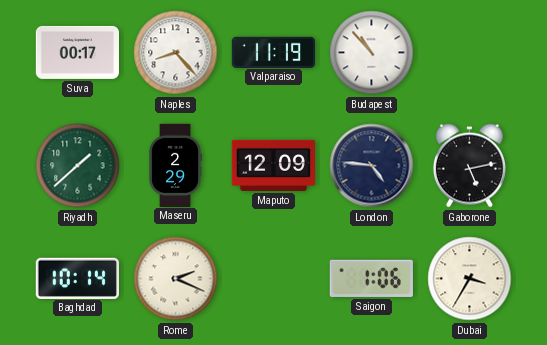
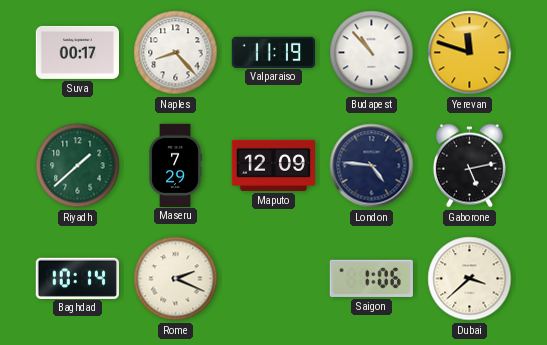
Yerevan: none -> 11:48 (470, 53)
Maseru: 2:29 -> 7:29 (175, 165)
Dubai: 3:35 -> 3:38 (470, 279)
